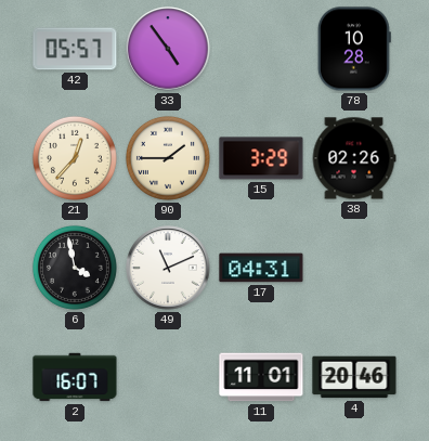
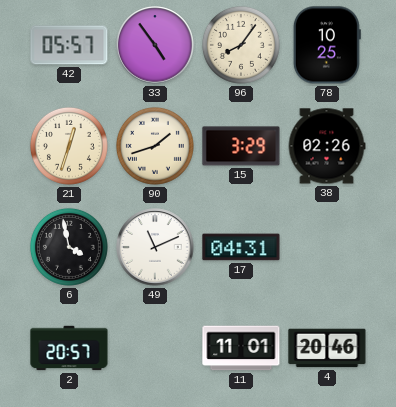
96: none -> 8:06 (241, 45)
78: 10:28 -> 10:25 (327, 45)
21: 12:37 -> 12:33 (69, 146)
90: 1:45 -> 1:42 (155, 146)
2: 16:07 -> 20:57 (69, 348)
